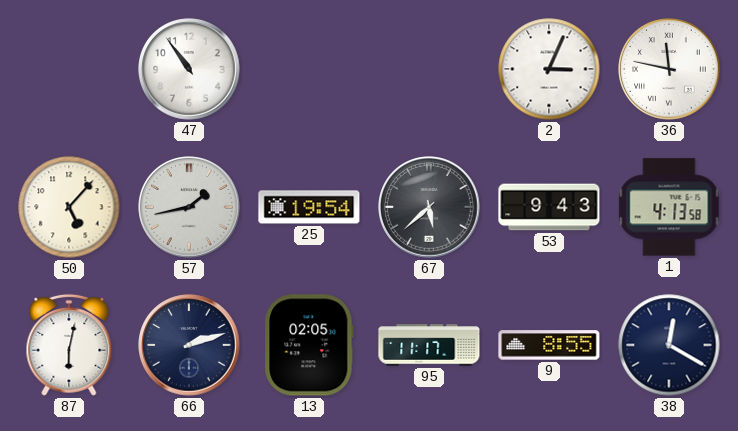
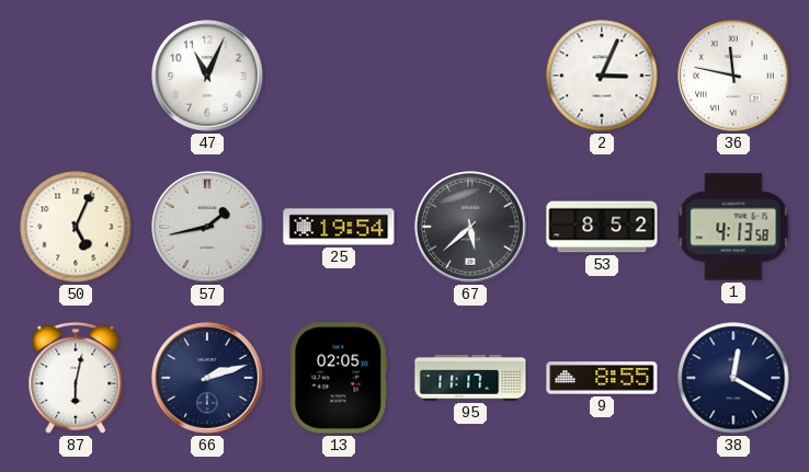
47: 10:54 -> 11:04 (207, 76)
50: 5:07 -> 5:04 (76, 227)
53: 9:43 -> 8:52 (602, 227)
